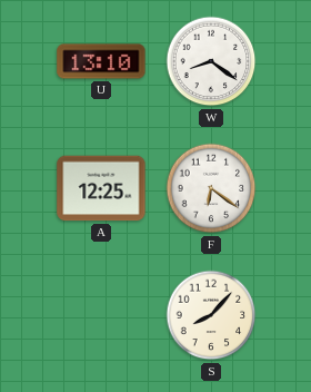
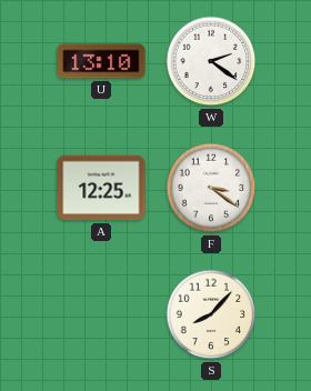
W: 8:21 -> 2:21 (211, 61)
F: 6:21 -> 3:21 (211, 188)
